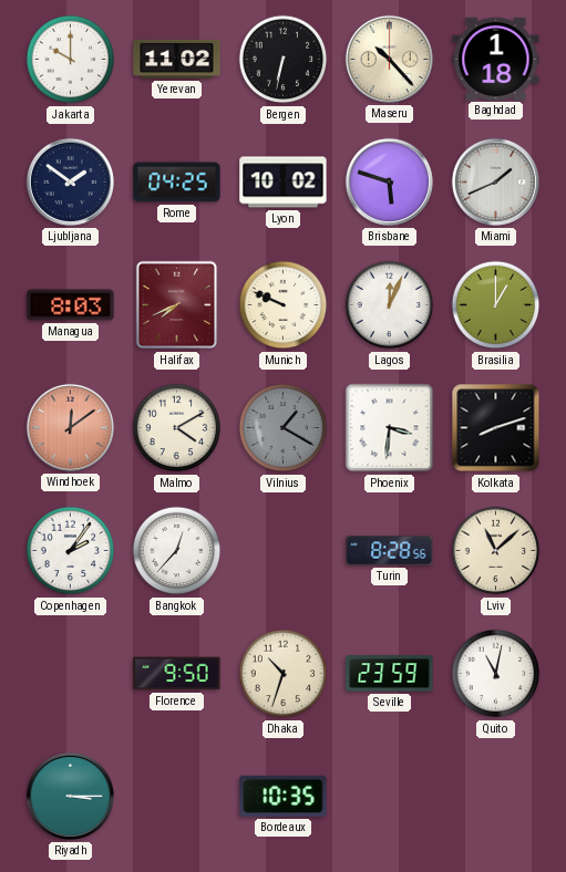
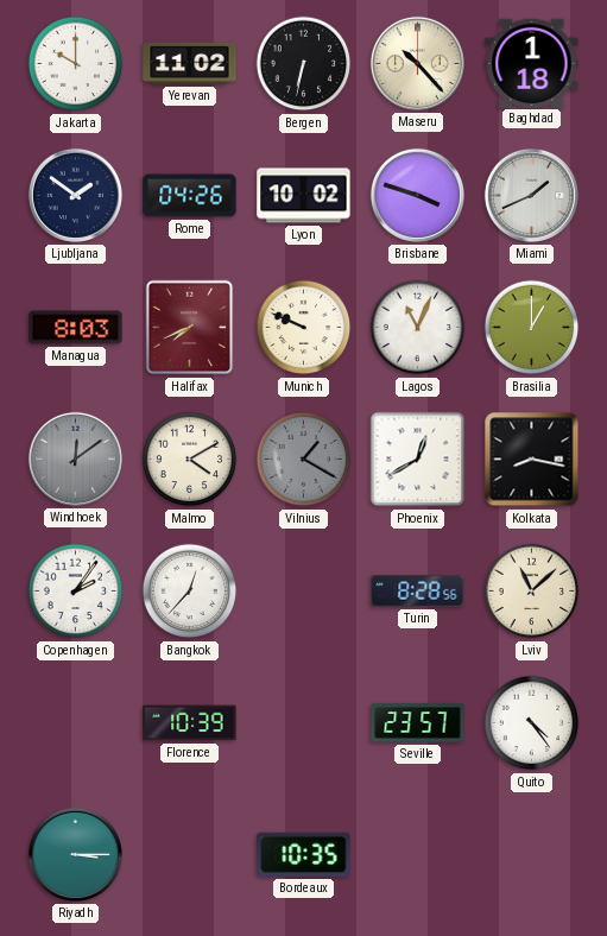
Rome: 04:25 -> 04:26 (190, 196)
Brisbane: 5:48 -> 3:48 (417, 195)
Lagos: 12:04 -> 11:04 (418, 328)
Windhoek dial: salmon -> grey (75, 458)
Phoenix: 3:31 -> 12:40 (418, 460)
Kolkata: 8:12 -> 8:17 (532, 460)
Florence: 9:50 -> 10:39 (190, 723)
Dhaka: 10:33 -> none (284, 674)
Seville: 23:59 -> 23:57 (418, 723)
Quito: 11:02 -> 4:24 (532, 723)
